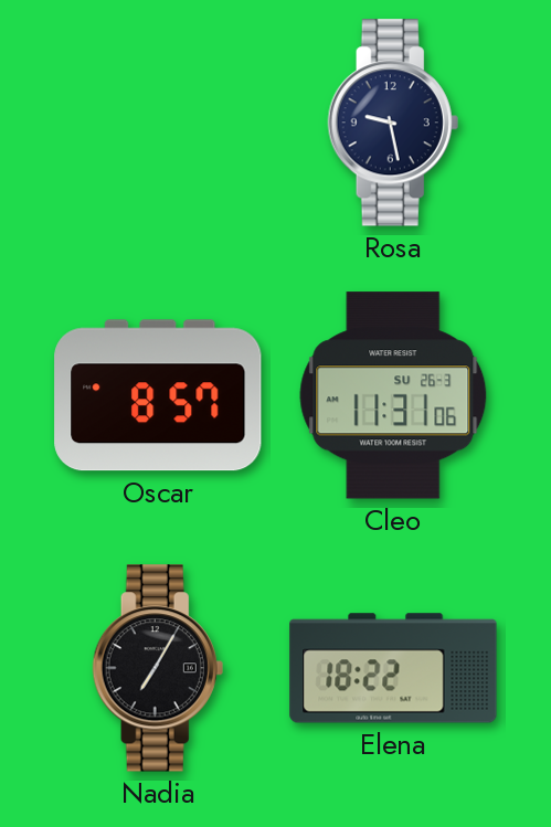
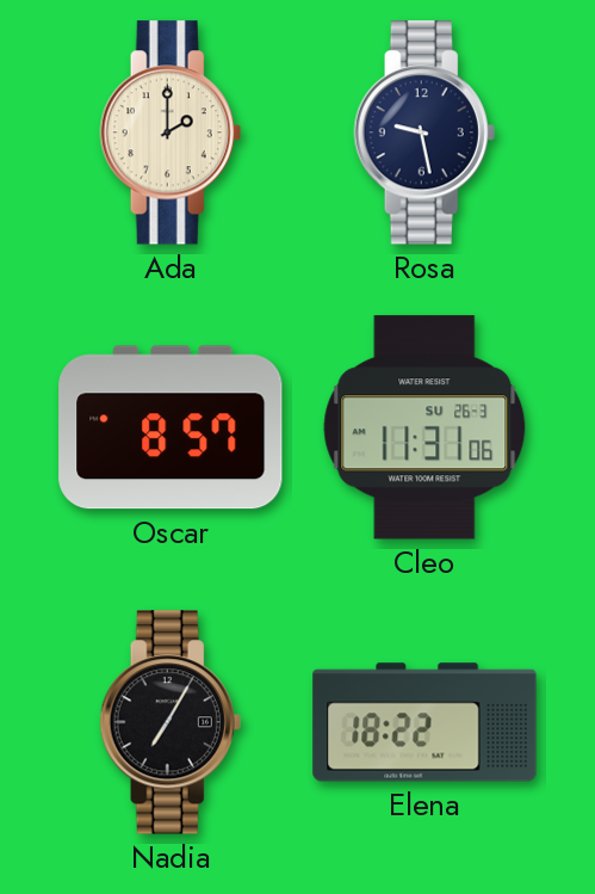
Ada: none -> 2:00 (171, 132)
